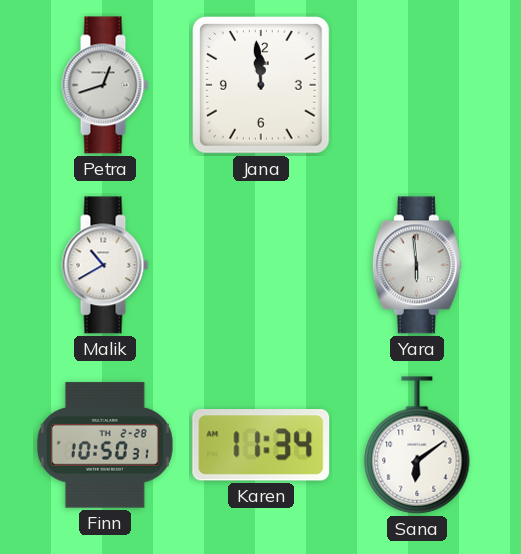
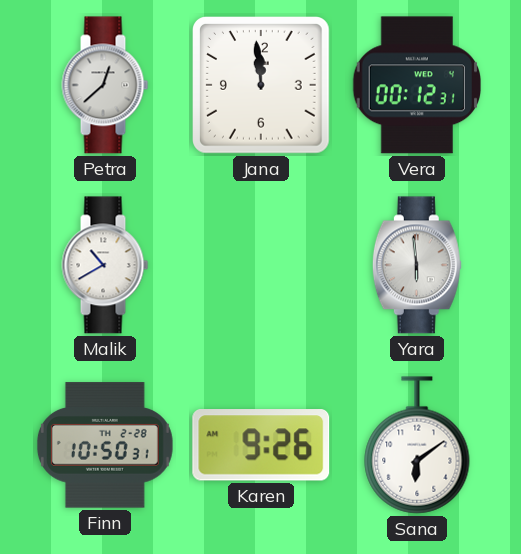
Petra: 12:42 -> 12:38 (105, 85)
Vera: none -> 00:12 (416, 85)
Karen: 11:34 -> 9:26 (261, 446)
